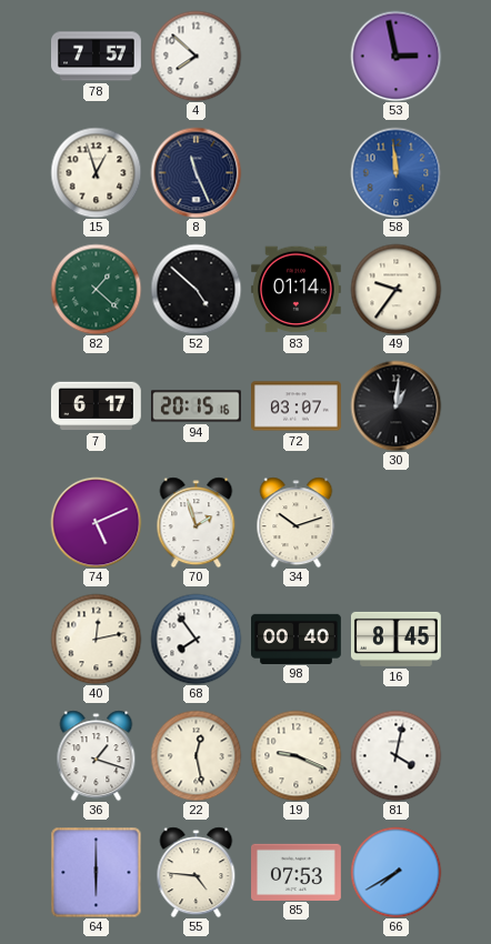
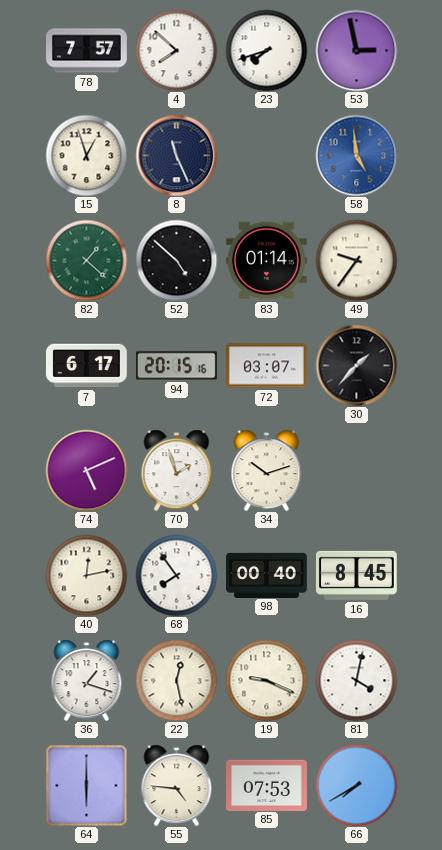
23: none -> 7:42 (266, 50)
58: 11:59 -> 4:59 (356, 155)
30: 1:01 -> 1:37 (356, 365)
